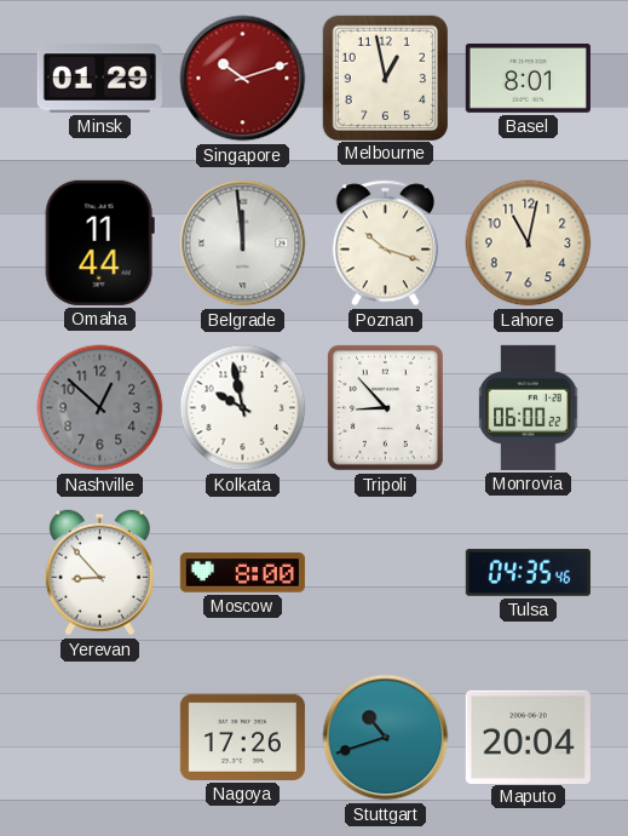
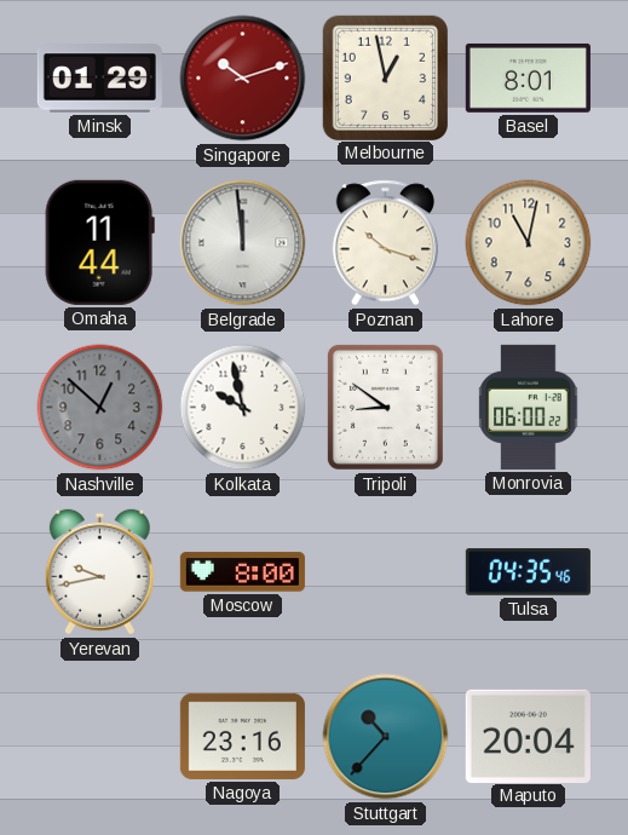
Tripoli: 8:53 -> 8:51 (385, 407)
Yerevan: 8:53 -> 9:43 (99, 572)
Nagoya: 17:26 -> 23:16 (242, 736)
Stuttgart: 10:42 -> 10:37 (386, 737)
